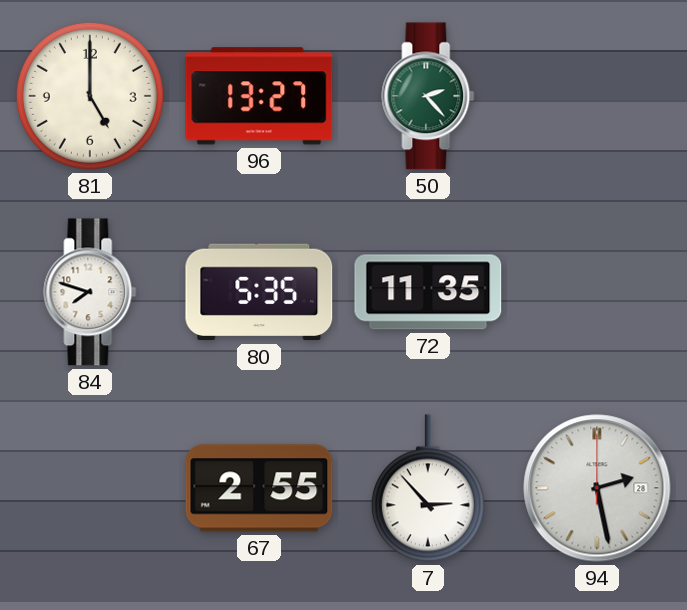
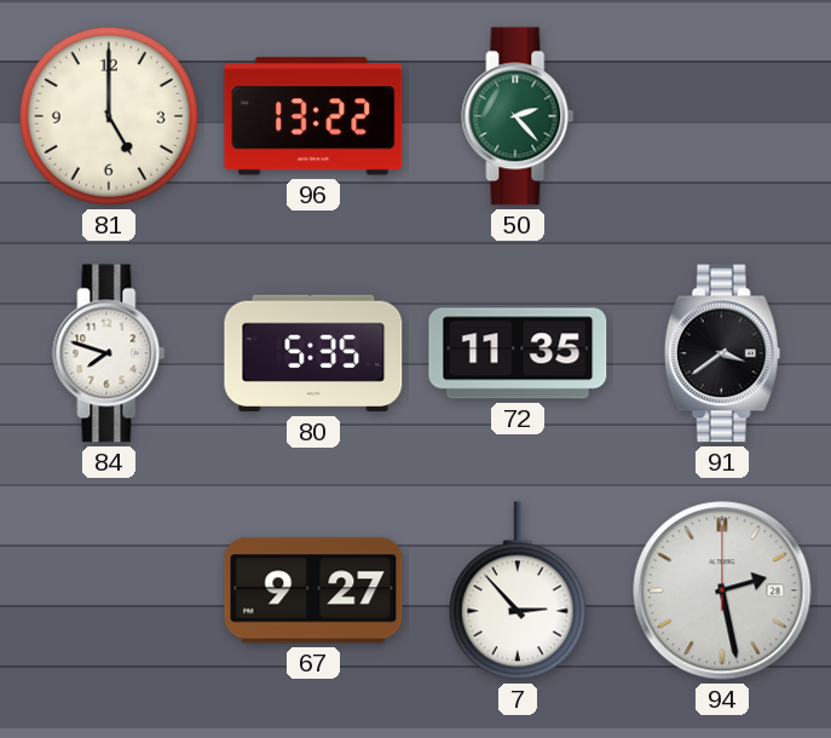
96: 13:27 -> 13:22 (313, 116)
91: none -> 3:39 (722, 353)
67: 2:55 -> 9:27 (313, 590)
